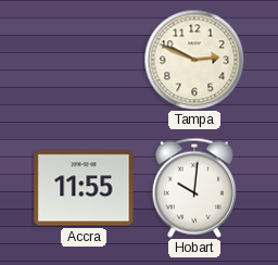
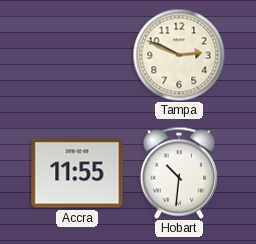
Hobart: 10:01 -> 10:31 (179, 173)
